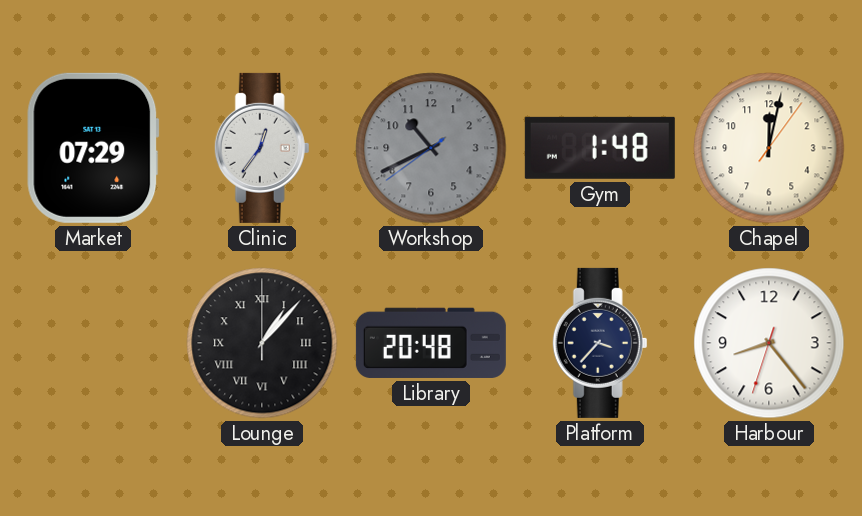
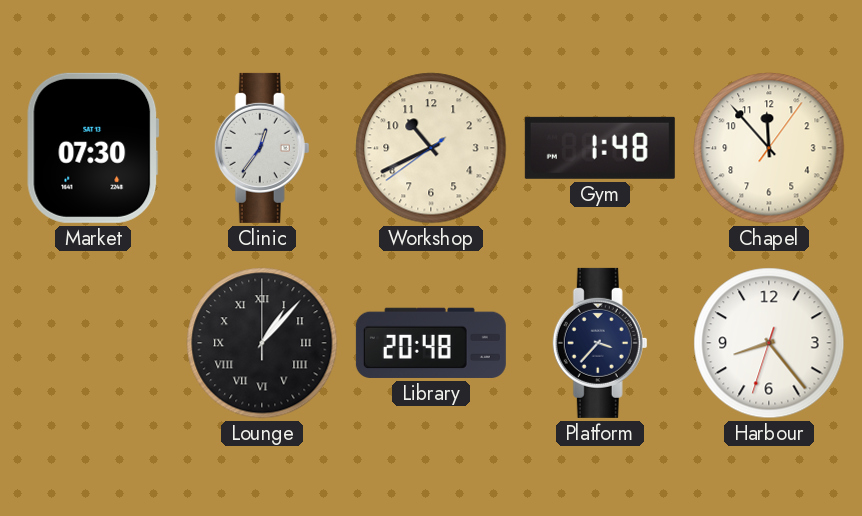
Market: 07:29 -> 07:30 (93, 148)
Workshop dial: grey -> cream (431, 148)
Chapel: 12:02 -> 11:53 (769, 148)
